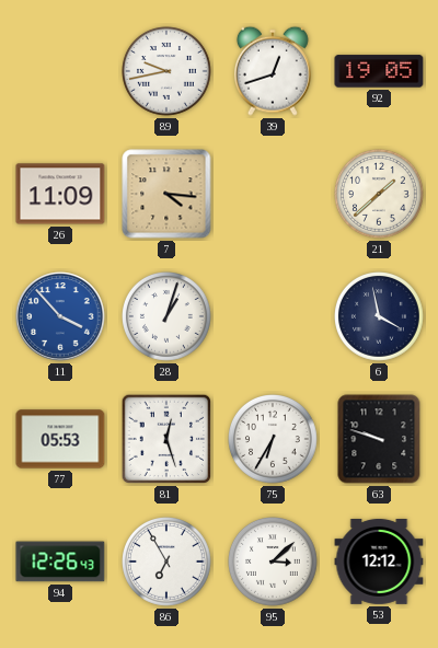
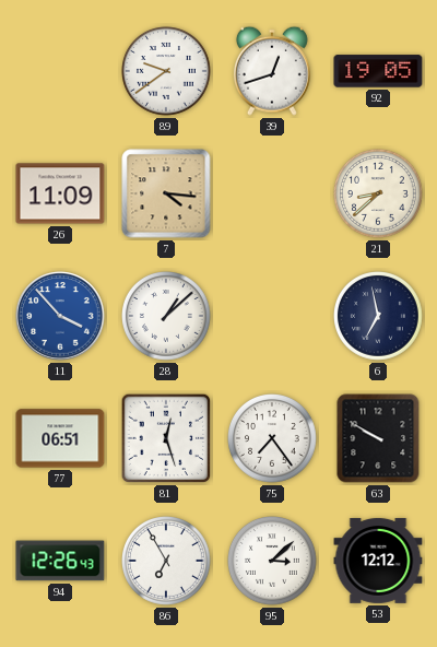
89: 9:43 -> 9:39 (167, 72)
21: 1:38 -> 8:38 (379, 195)
28: 1:03 -> 1:08 (167, 317)
6: 3:58 -> 6:58 (379, 317)
77: 05:53 -> 06:51 (60, 438)
75: 6:35 -> 7:24 (273, 439)
63: 9:48 -> 9:50 (378, 438)
